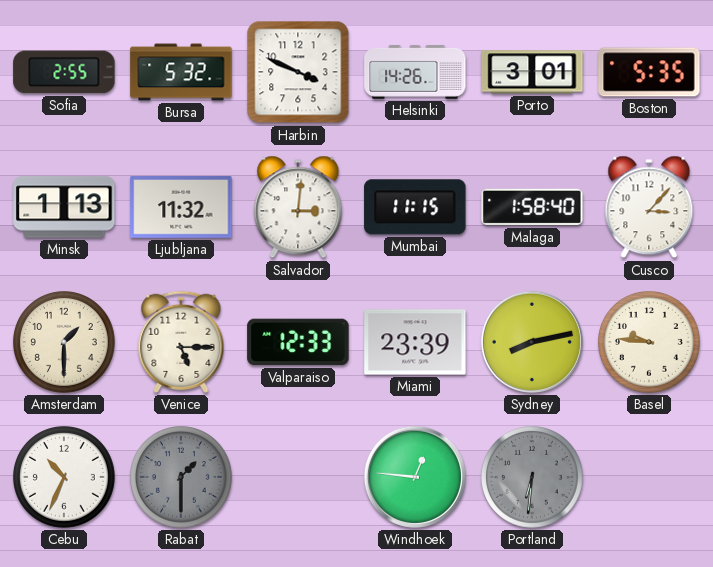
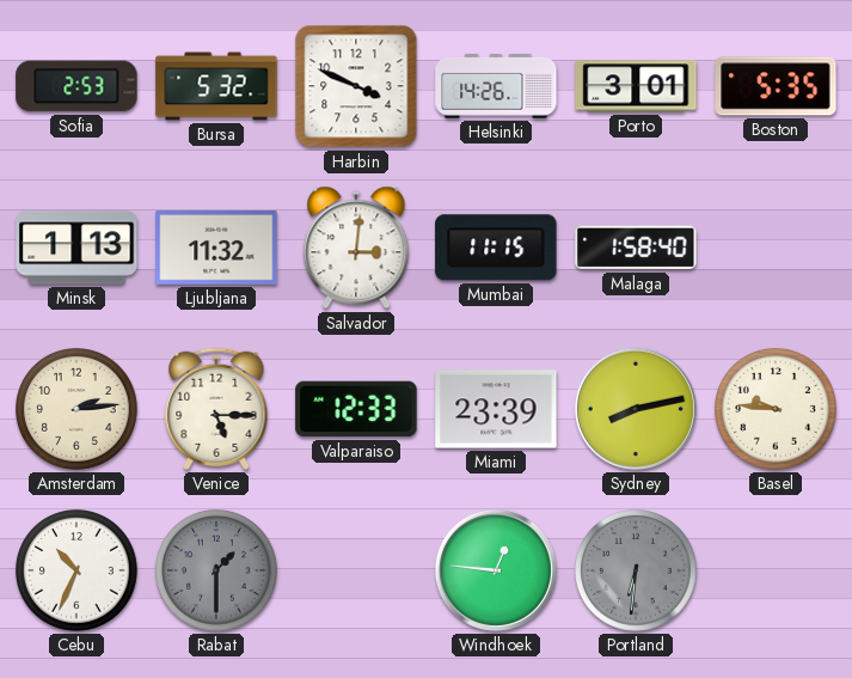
Sofia: 2:55 -> 2:53 (76, 86)
Cusco: 3:07 -> none (649, 207)
Amsterdam: 1:30 -> 2:14 (78, 410)
